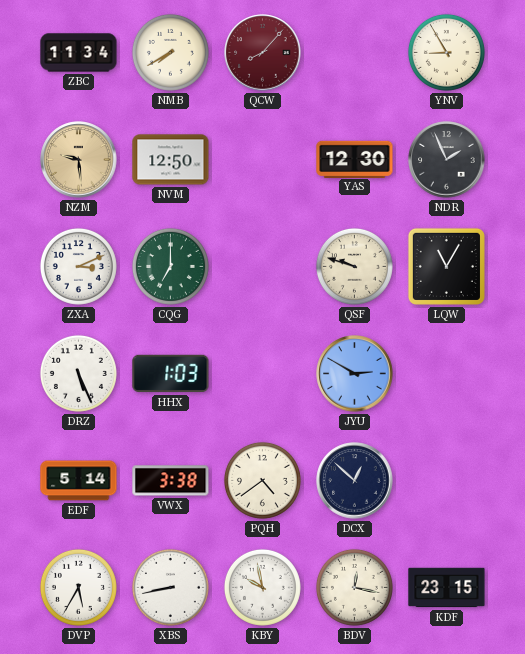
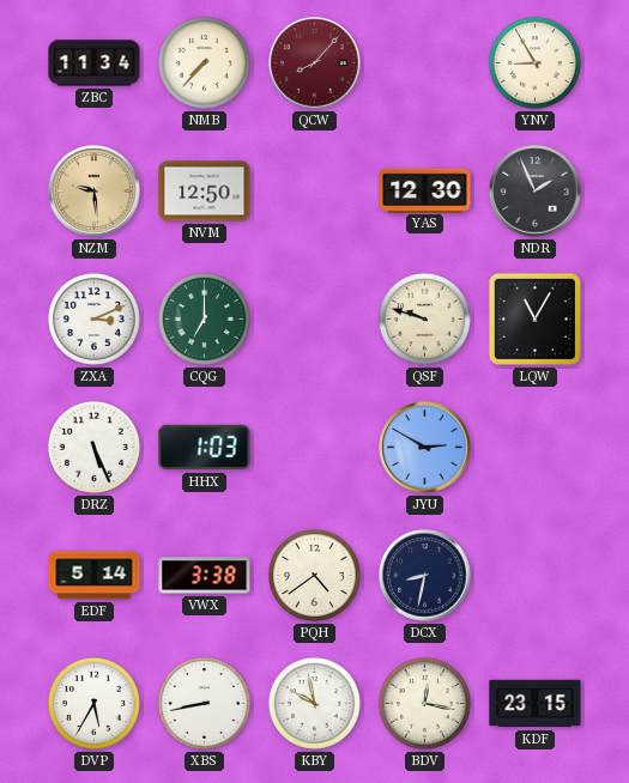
NMB: 7:40 -> 7:37 (204, 62)
DCX: 12:52 -> 8:32 (425, 576)
